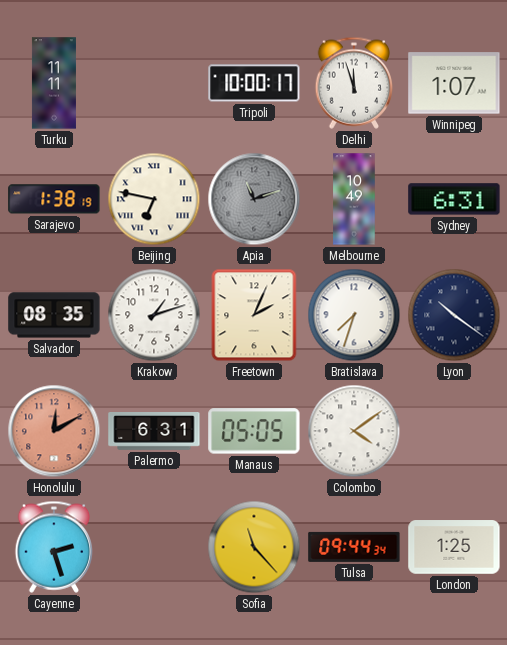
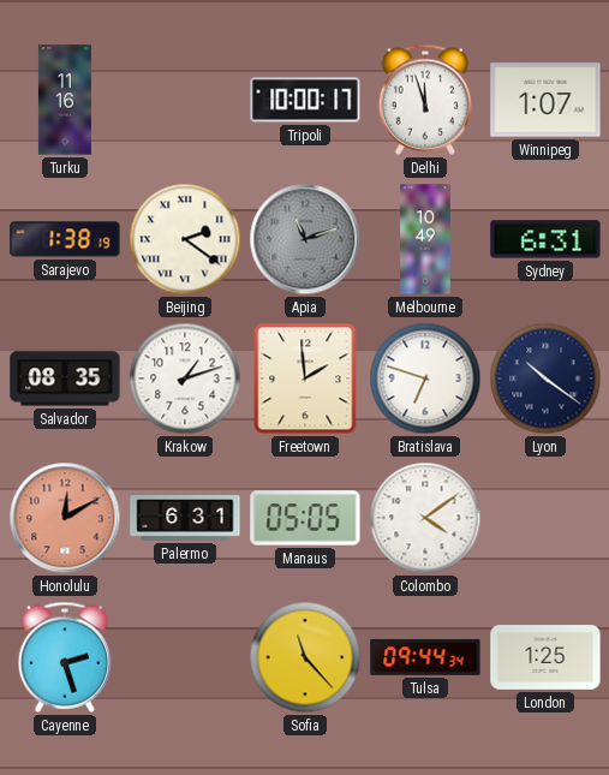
Turku: 11:11 -> 11:16 (65, 100)
Beijing: 6:47 -> 2:21 (185, 239)
Freetown: 2:04 -> 1:59 (305, 378)
Bratislava: 7:33 -> 6:48 (425, 378)
